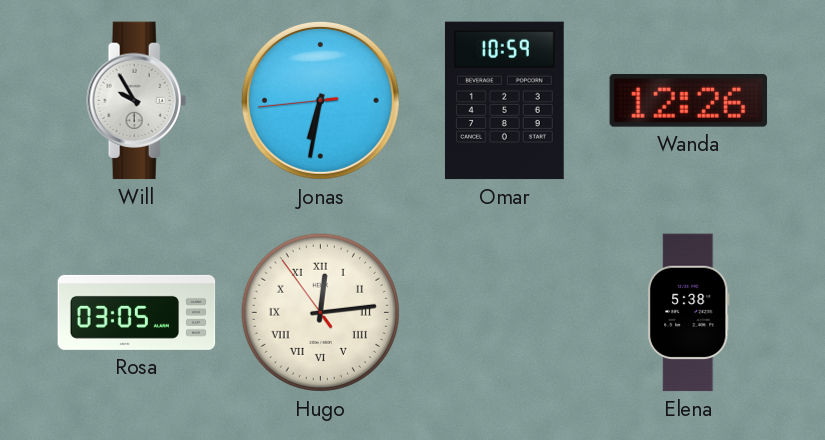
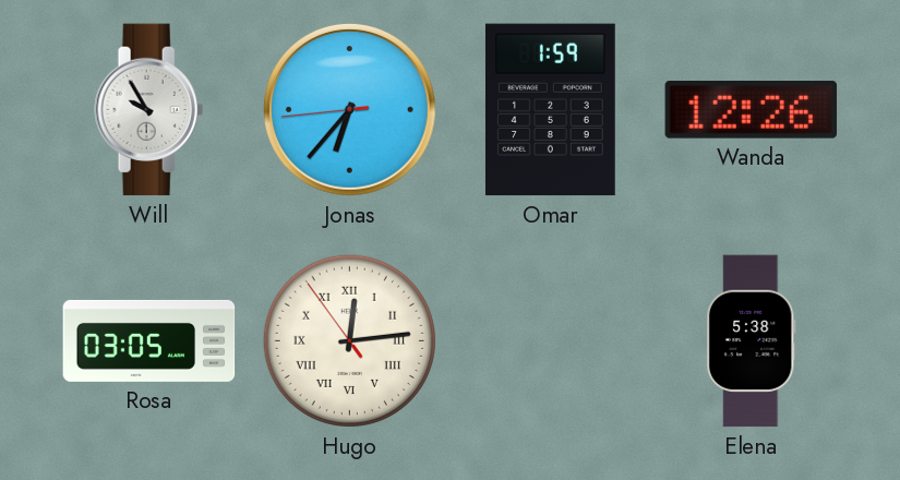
Jonas: 6:31 -> 6:36 (349, 109)
Omar: 10:59 -> 1:59 (550, 110)
